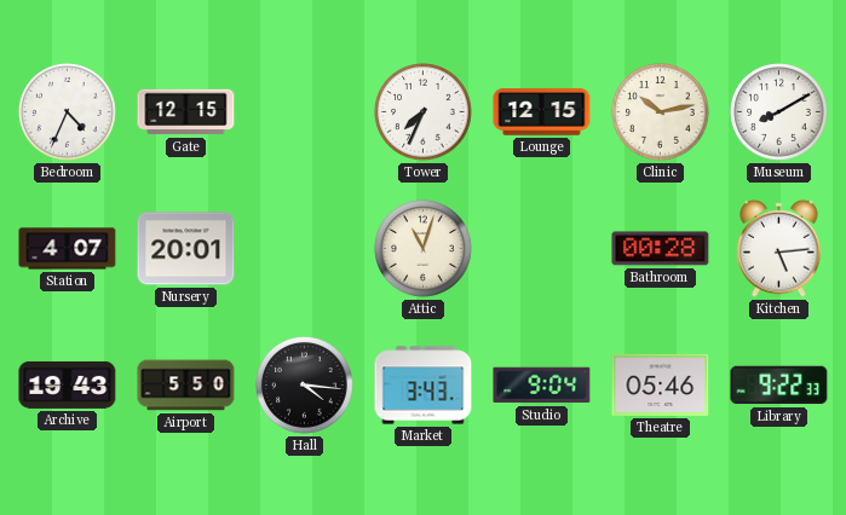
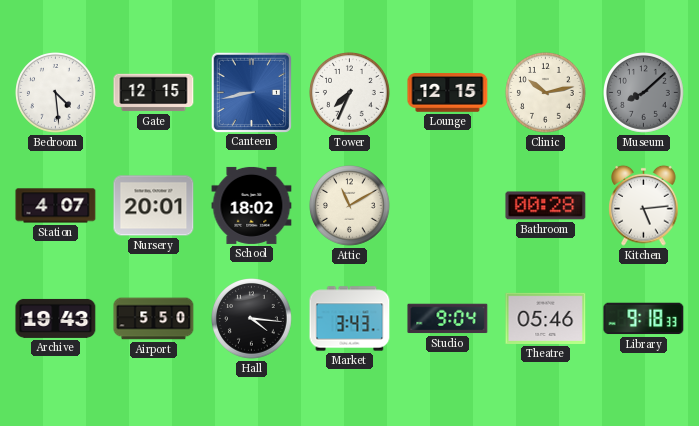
Bedroom: 4:34 -> 4:29 (56, 93)
Canteen: none -> 8:43 (251, 92)
Museum: 8:10 -> 8:08 (644, 93)
Museum dial: white -> grey (644, 93)
School: none -> 18:02 (252, 205)
Attic: 11:03 -> 11:10 (350, 206)
Library: 9:22 -> 9:18 (644, 319)
